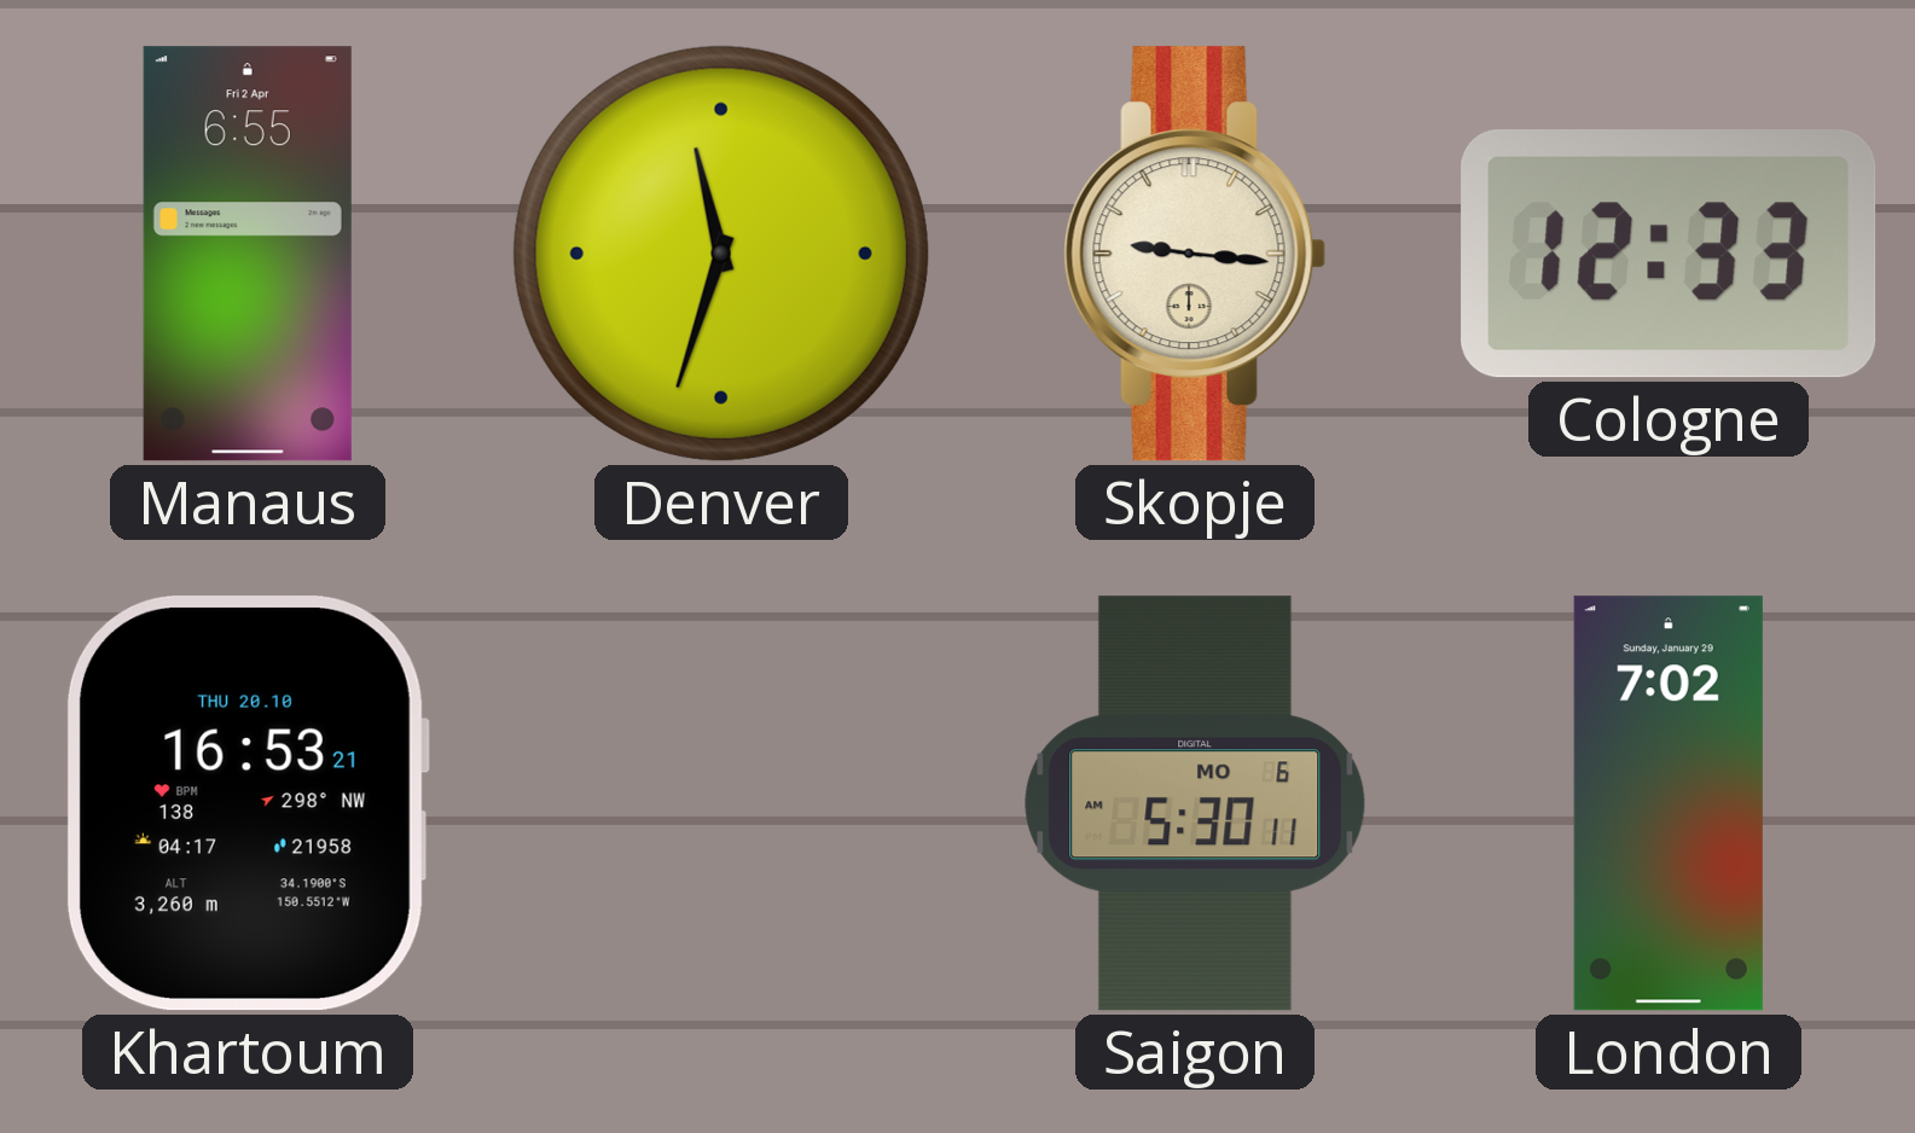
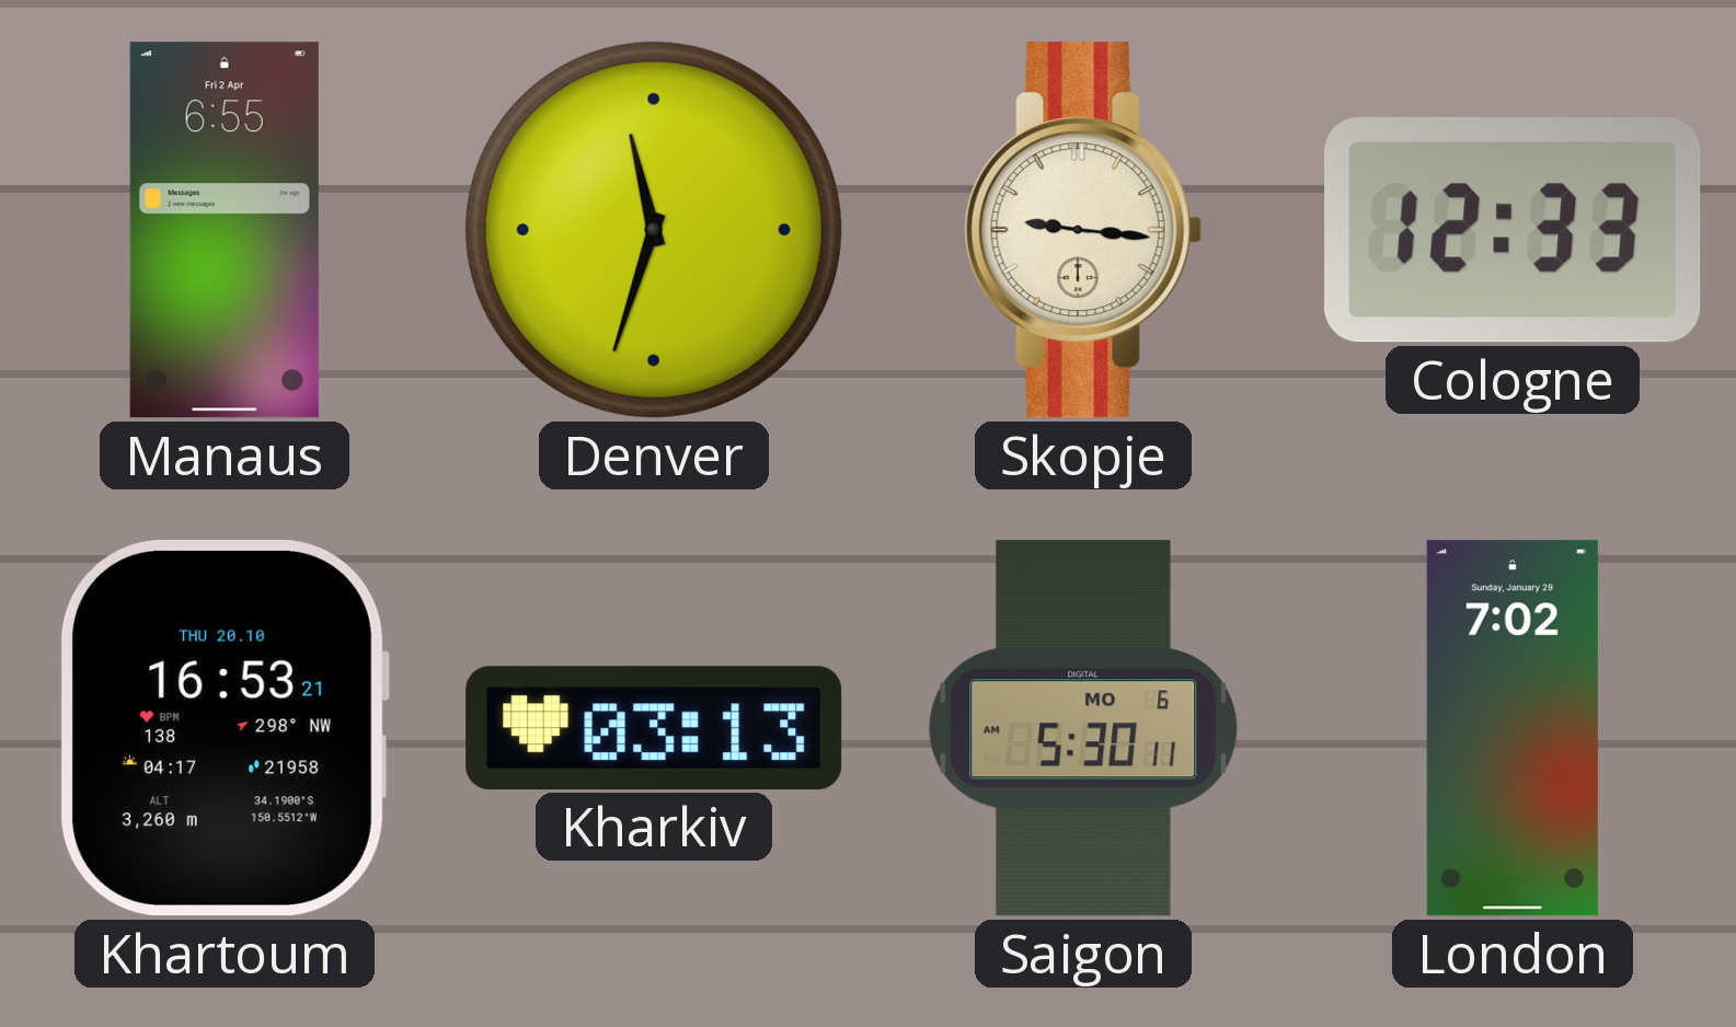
Kharkiv: none -> 03:13 (654, 728)
